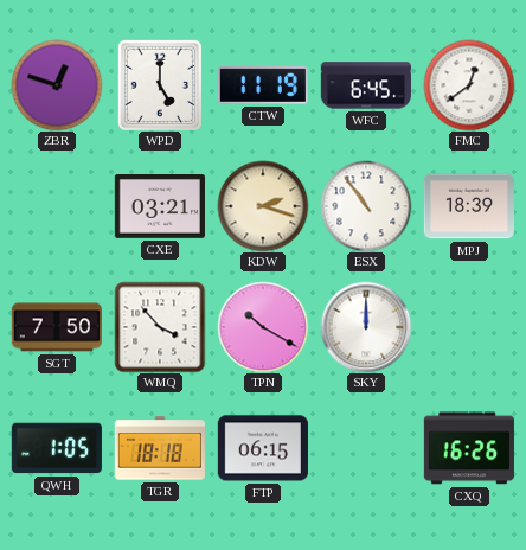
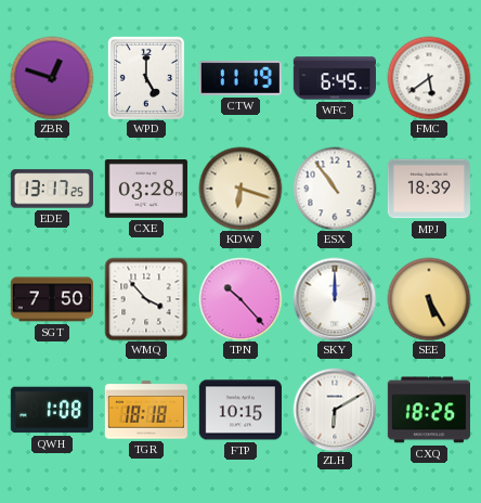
FMC: 12:39 -> 5:39 (429, 78)
EDE: none -> 13:17 (52, 189)
CXE: 03:21 -> 03:28 (146, 190)
KDW: 2:18 -> 6:18 (240, 189)
TPN: 10:20 -> 10:23 (240, 299)
SEE: none -> 5:25 (429, 299)
QWH: 1:05 -> 1:08 (52, 410)
FTP: 06:15 -> 10:15 (240, 410)
ZLH: none -> 6:10 (335, 410)
CXQ: 16:26 -> 18:26 (429, 410)
